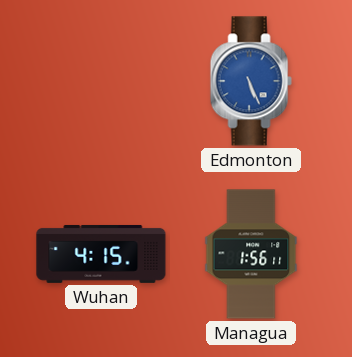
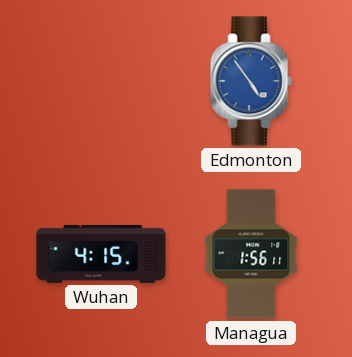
Edmonton: 5:26 -> 4:54 (251, 81)
